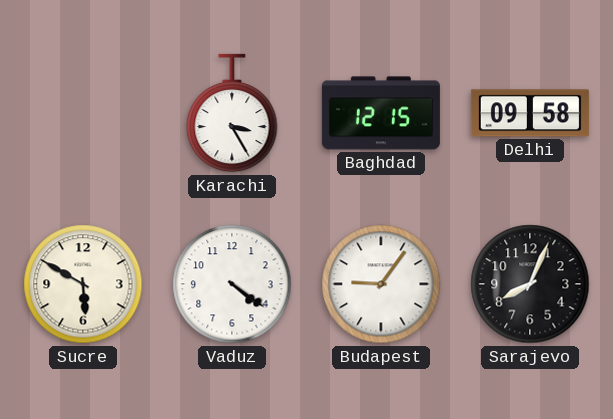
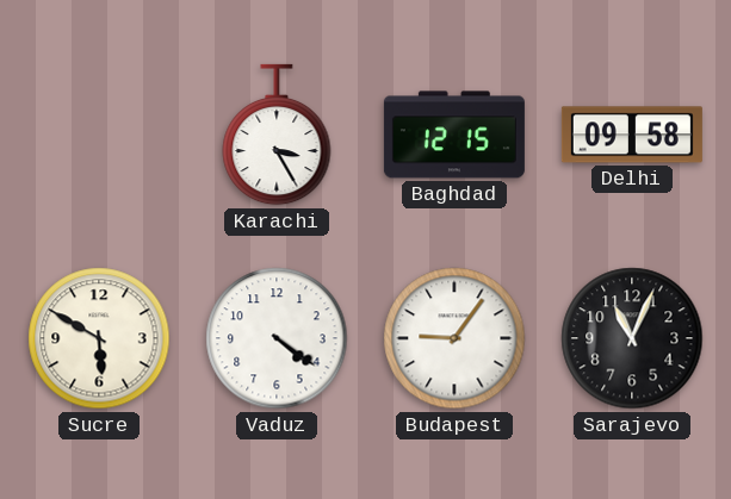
Sarajevo: 8:04 -> 11:04 (632, 338)
